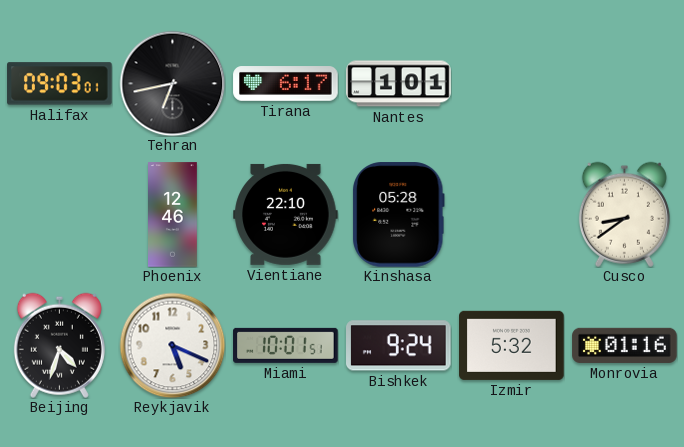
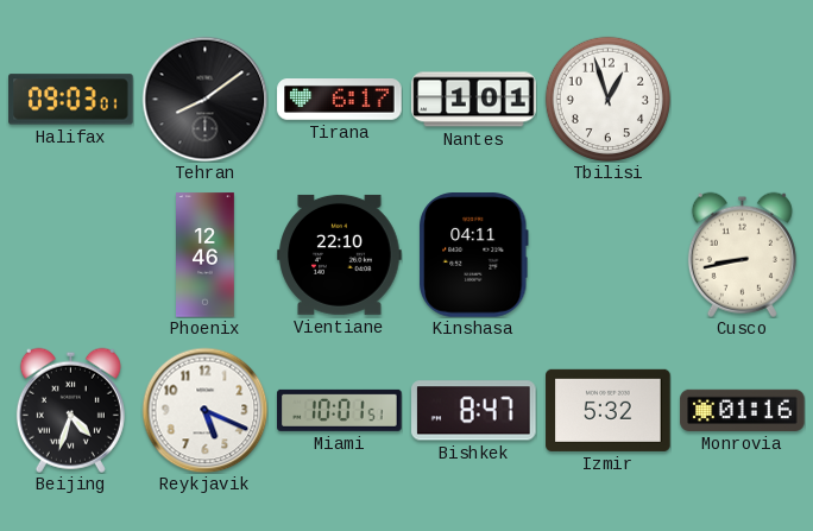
Tehran: 6:43 -> 8:09 (204, 99)
Tbilisi: none -> 12:57 (607, 99)
Kinshasa: 05:28 -> 04:11 (474, 255)
Cusco: 8:39 -> 8:43 (742, 254)
Bishkek: 9:24 -> 8:47 (474, 411)
